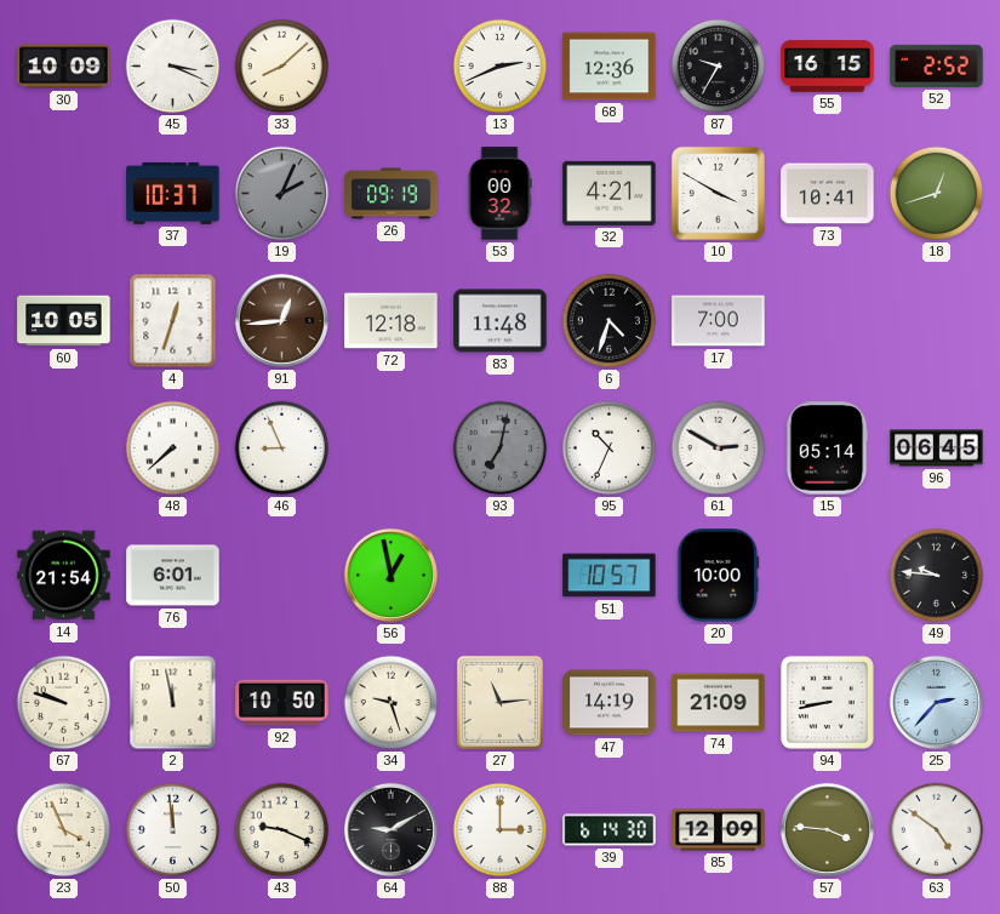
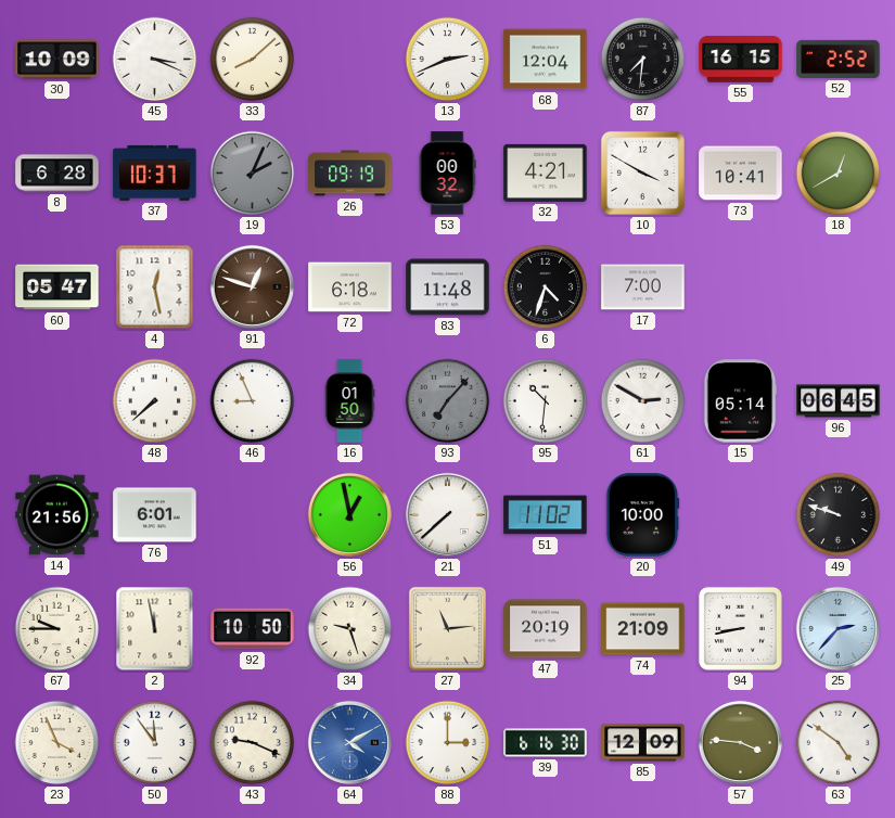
68: 12:36 -> 12:04 (546, 60)
87: 9:35 -> 7:31 (643, 60)
8: none -> 6:28 (57, 174)
18: 12:42 -> 12:40 (839, 174)
60: 10:05 -> 05:47 (57, 287)
4: 12:33 -> 12:28 (155, 287)
91: 12:44 -> 12:48 (252, 286)
72: 12:18 -> 6:18 (350, 287)
16: none -> 01:50 (349, 401)
93: 7:02 -> 7:07 (448, 401)
95: 10:34 -> 10:31 (546, 401)
14: 21:54 -> 21:56 (57, 515)
21: none -> 7:38 (447, 514)
51: 10:57 -> 11:02 (546, 515)
49: 9:46 -> 9:48 (839, 515)
67: 9:48 -> 9:45 (57, 629)
47: 14:19 -> 20:19 (546, 629)
50: 11:59 -> 11:54 (155, 743)
64: 9:10 -> 4:10 (349, 742)
64 dial: black -> blue (349, 742)
39: 6:14 -> 6:16 (546, 743)
